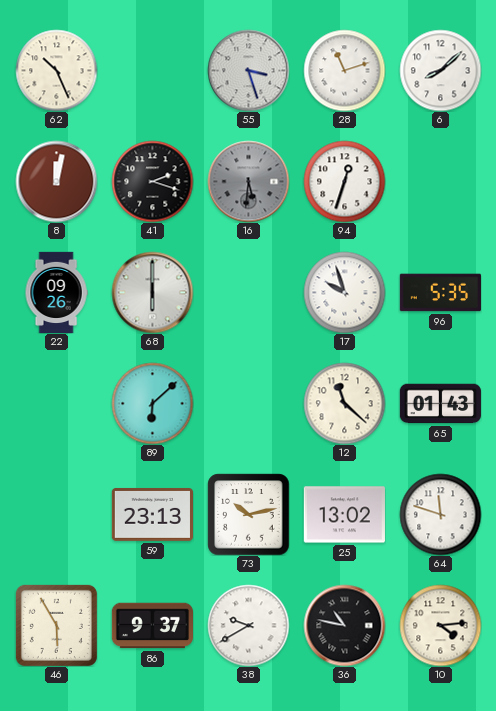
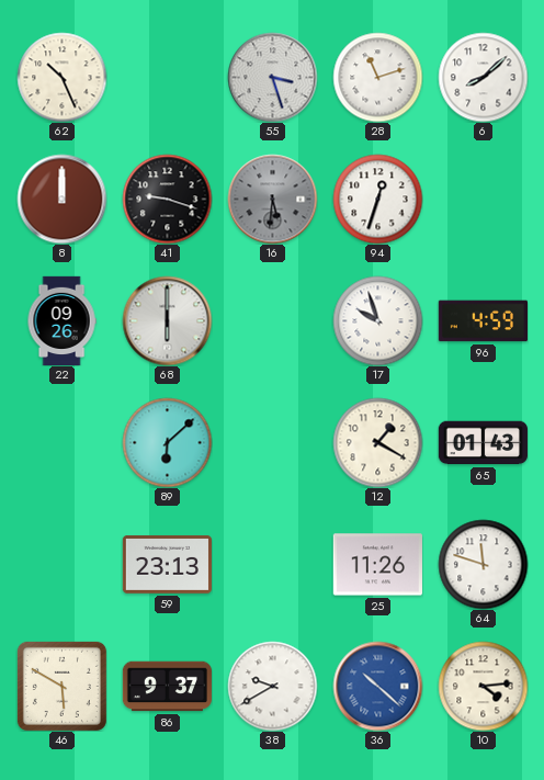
8: 12:02 -> 12:00 (61, 199)
41: 2:18 -> 9:18 (167, 199)
96: 5:35 -> 4:59 (483, 321)
12: 11:22 -> 1:20 (377, 442)
73: 10:13 -> none (248, 514)
25: 13:02 -> 11:26 (377, 565)
46: 5:55 -> 5:50 (61, 686)
36: 10:47 -> 10:22 (377, 686)
36 dial: black -> blue (377, 686)
